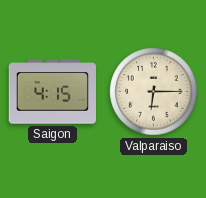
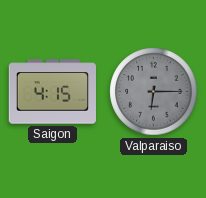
Valparaiso dial: cream -> grey (154, 92)
